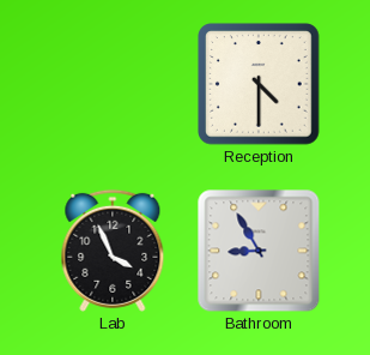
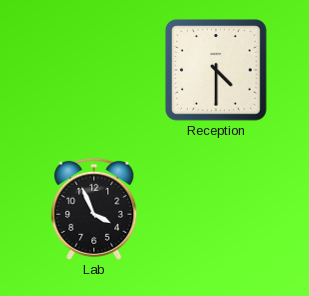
Bathroom: 8:55 -> none (259, 251)
